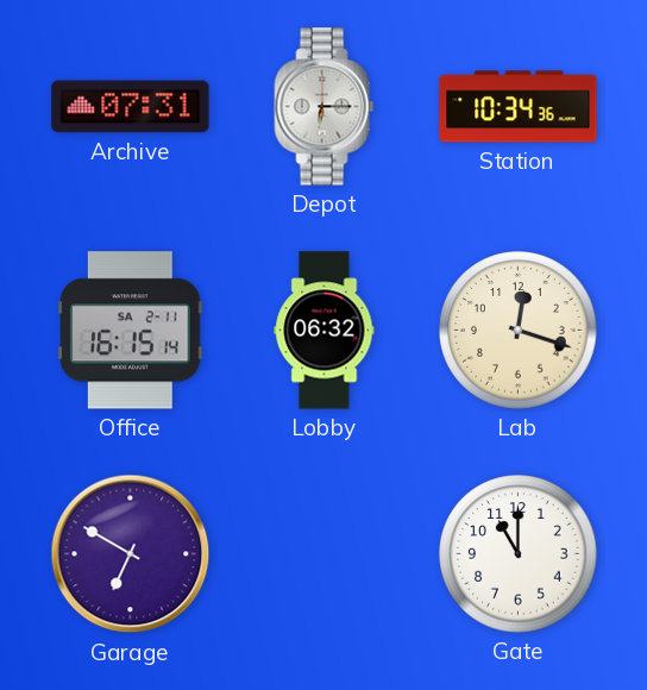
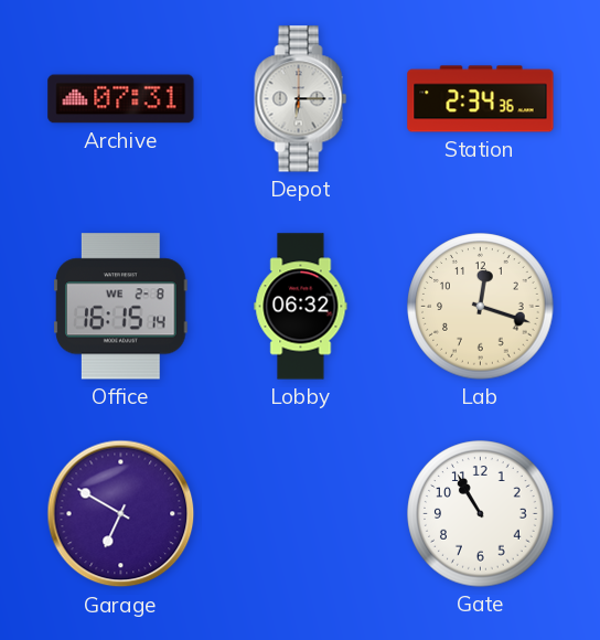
Station: 10:34 -> 2:34 (481, 99)
Office date: SA 2-11 -> WE 2-8 (121, 307)
Gate: 11:00 -> 10:55 (481, 514)
